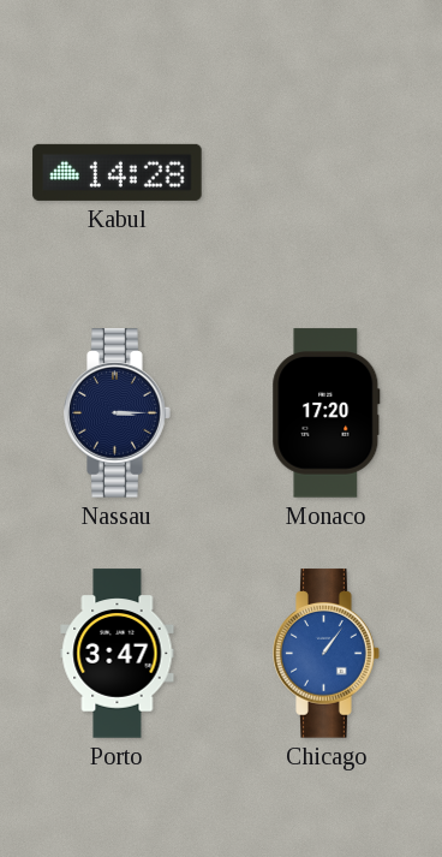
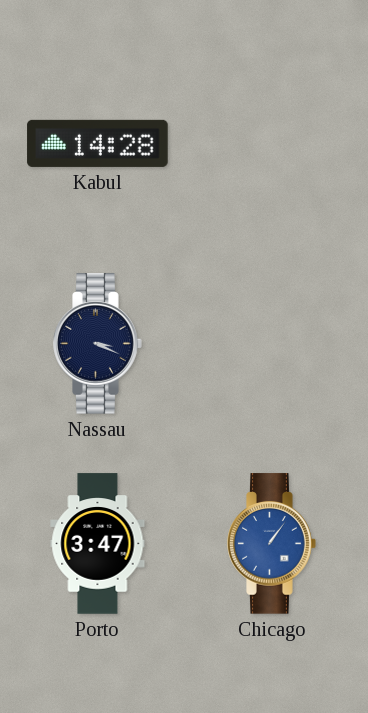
Nassau: 3:15 -> 3:19 (98, 344)
Monaco: 17:20 -> none (327, 413)
